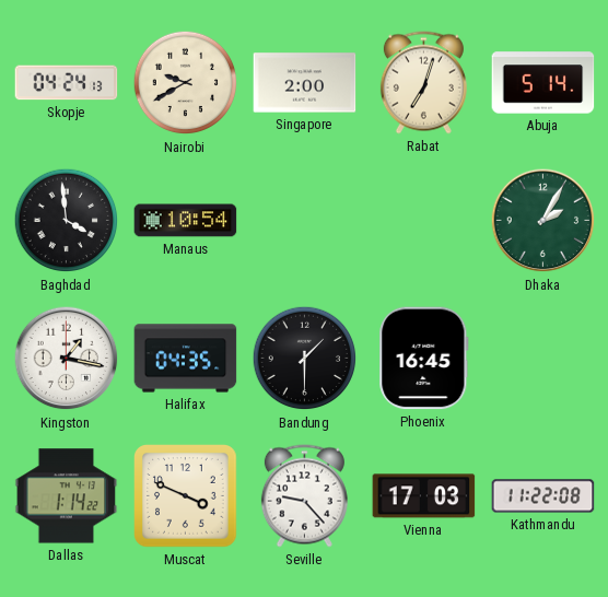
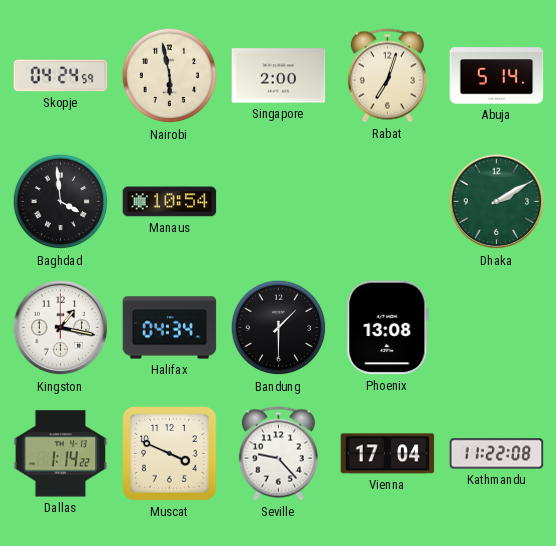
Skopje: 04:24:13 -> 04:24:59 (61, 76)
Nairobi: 9:40 -> 5:58 (170, 76)
Dhaka: 2:05 -> 2:10 (497, 202)
Halifax: 04:35 -> 04:34 (170, 328)
Phoenix: 16:45 -> 13:08 (388, 328)
Vienna: 17:03 -> 17:04 (388, 454)
